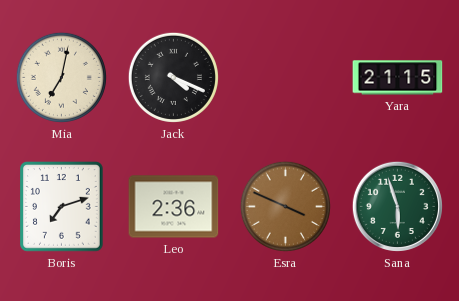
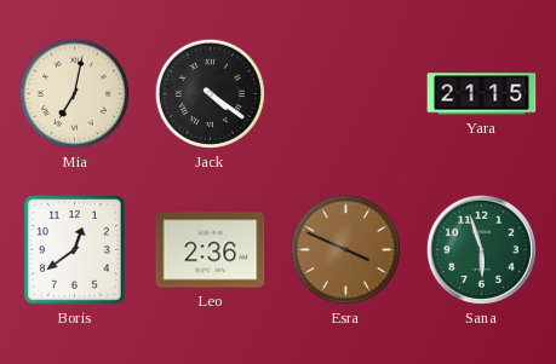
Jack: 4:19 -> 4:21 (210, 93)
Boris: 7:12 -> 12:39 (75, 250)
